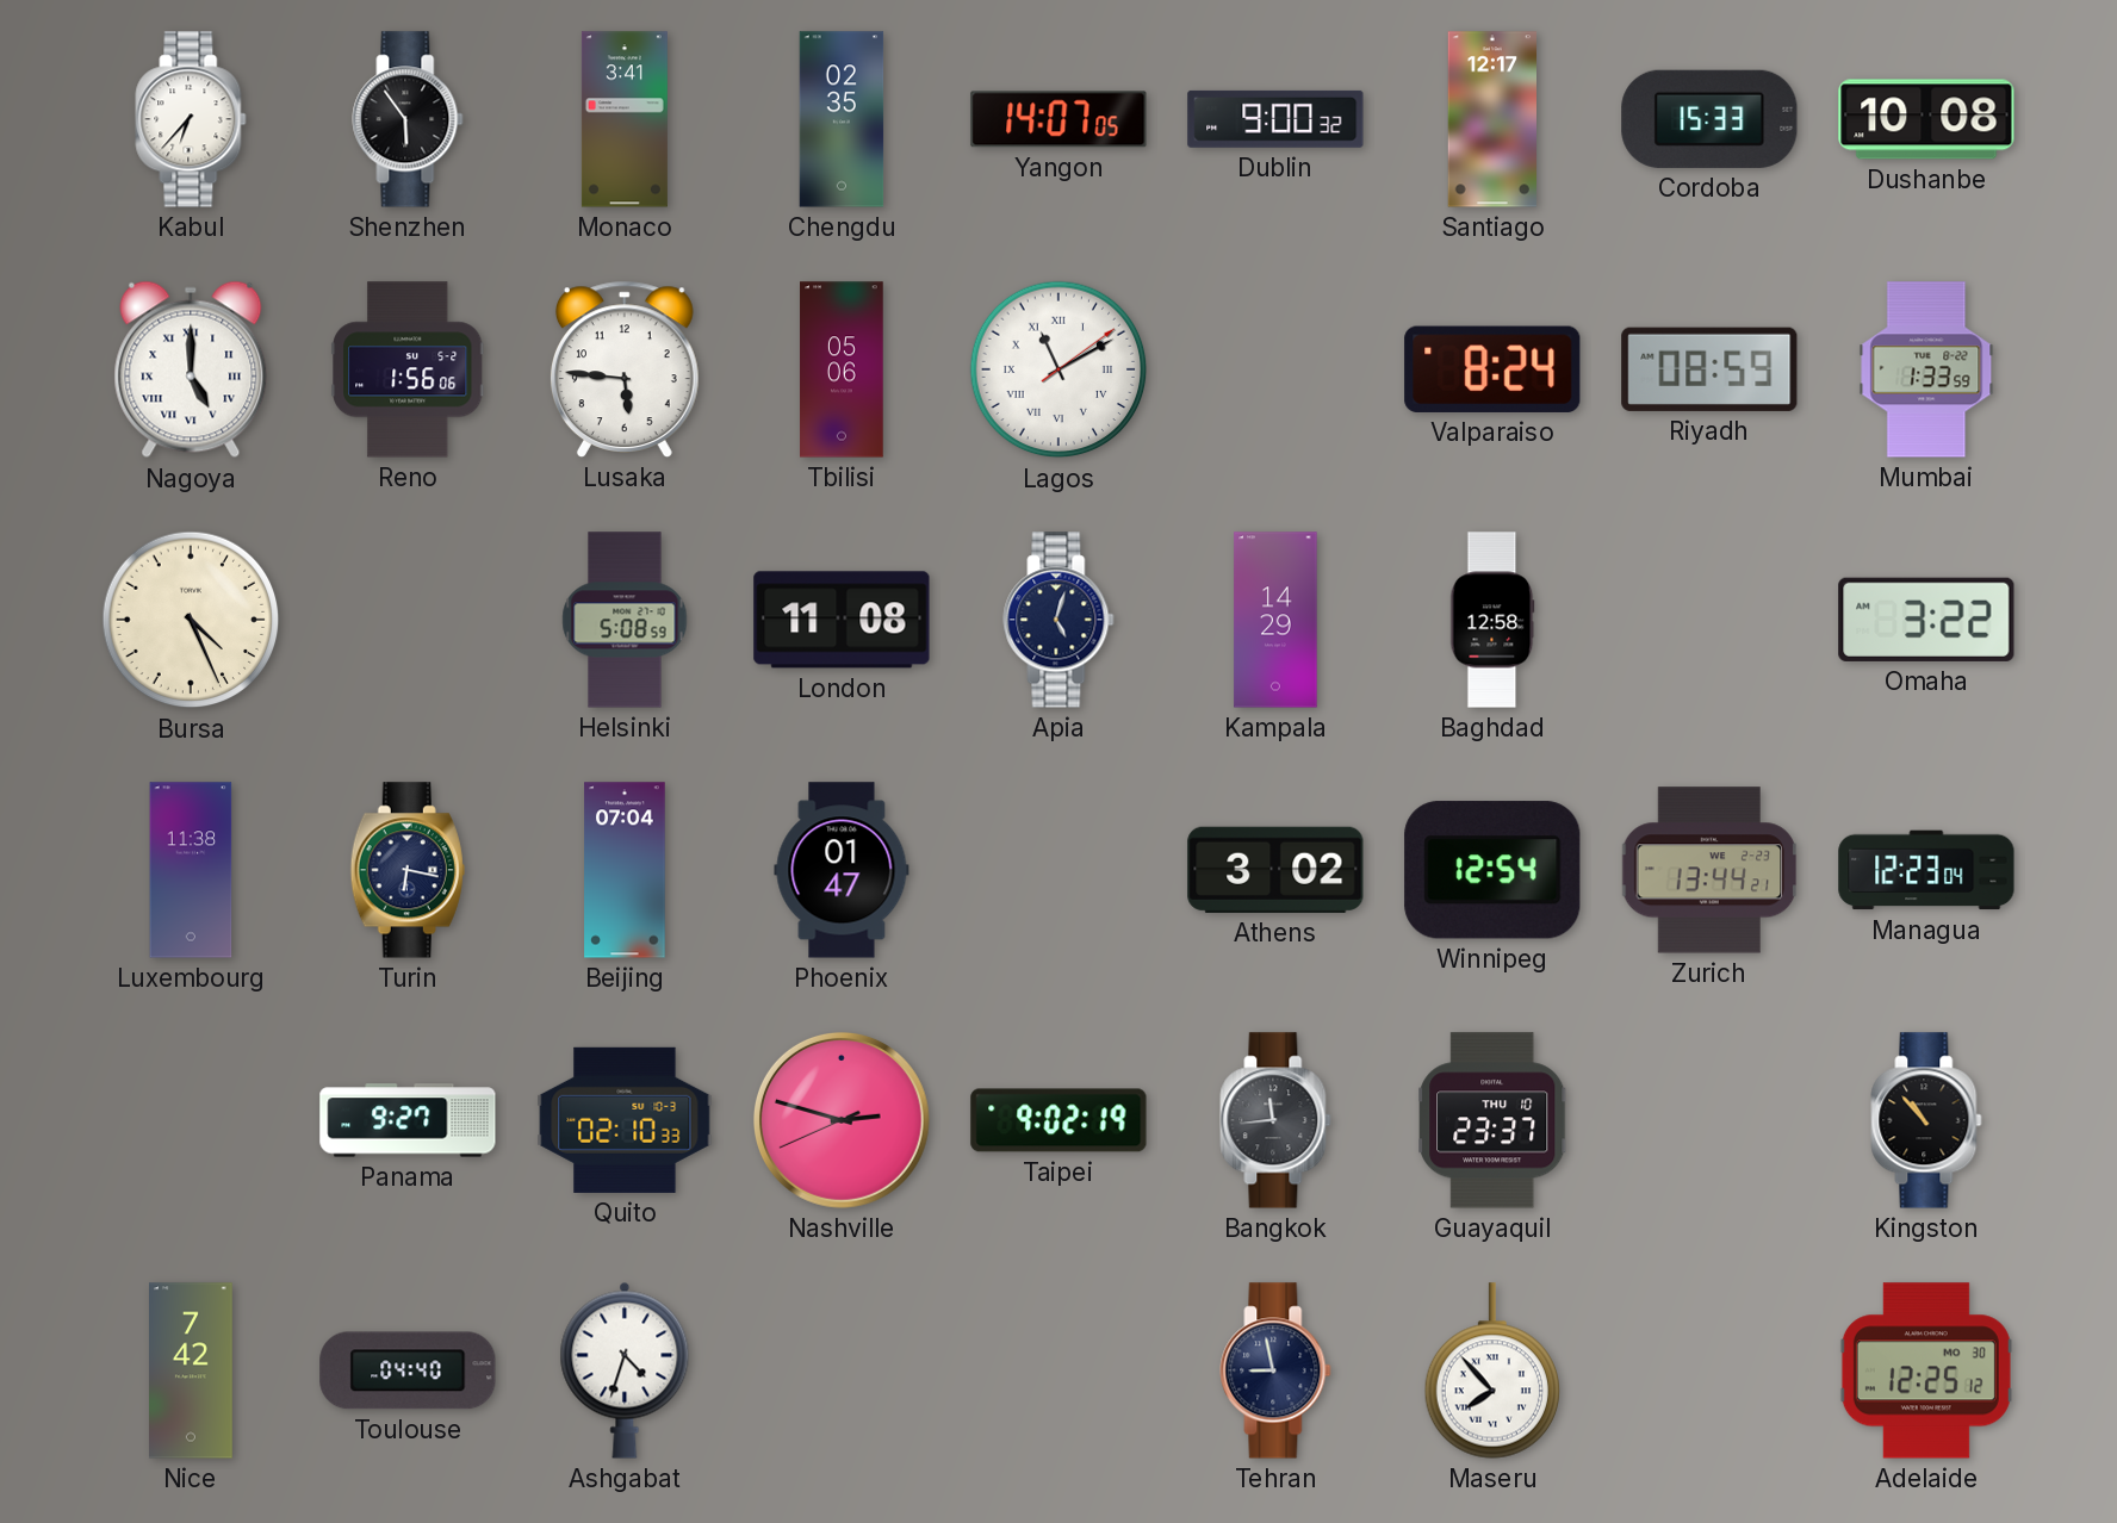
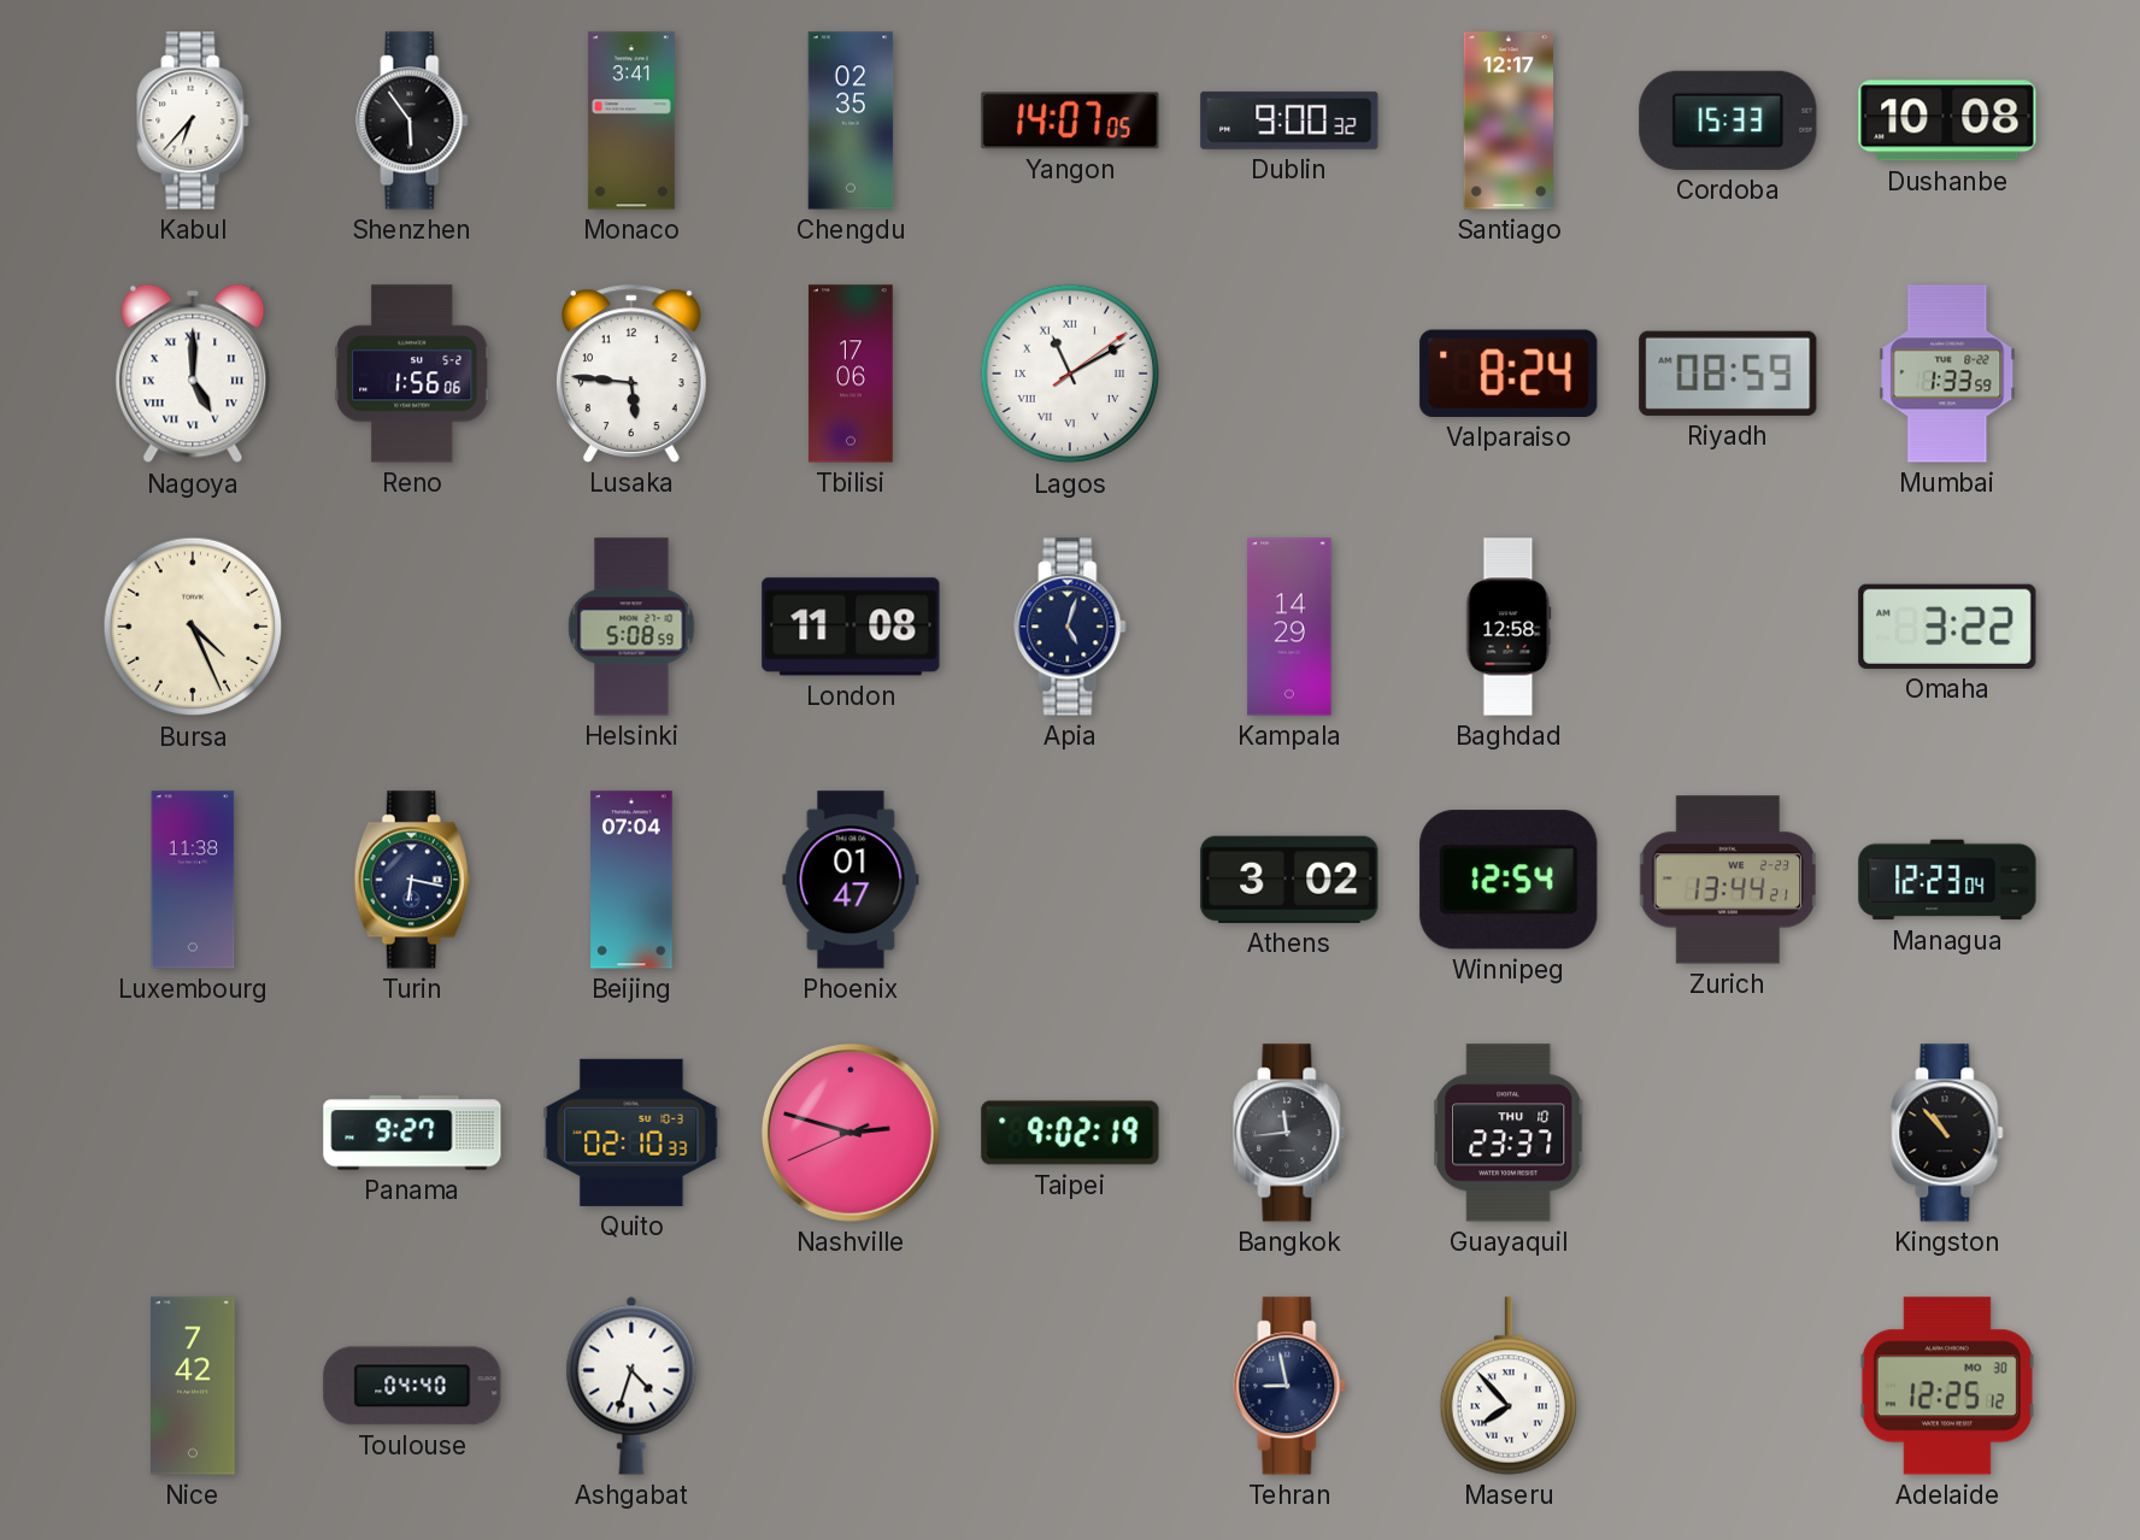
Tbilisi: 05:06 -> 17:06 (851, 374)
